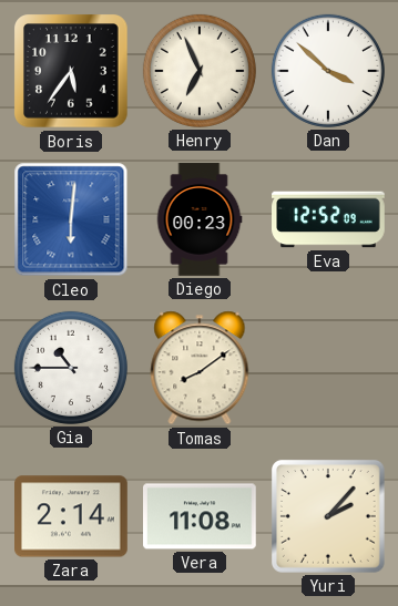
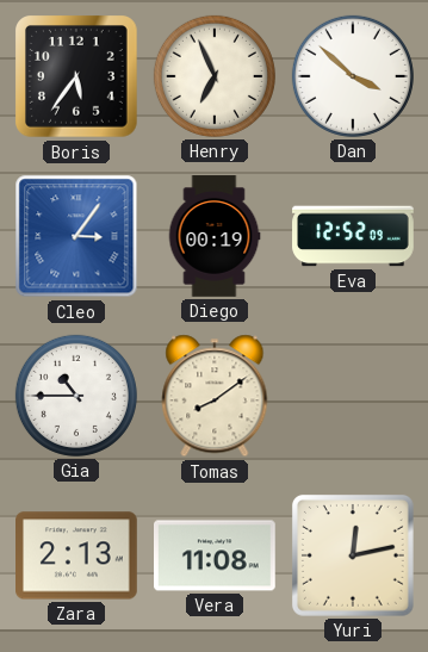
Cleo: 6:01 -> 3:06 (76, 236)
Diego: 00:23 -> 00:19 (215, 236)
Zara: 2:14 -> 2:13 (77, 555)
Yuri: 2:07 -> 12:13 (353, 555)
